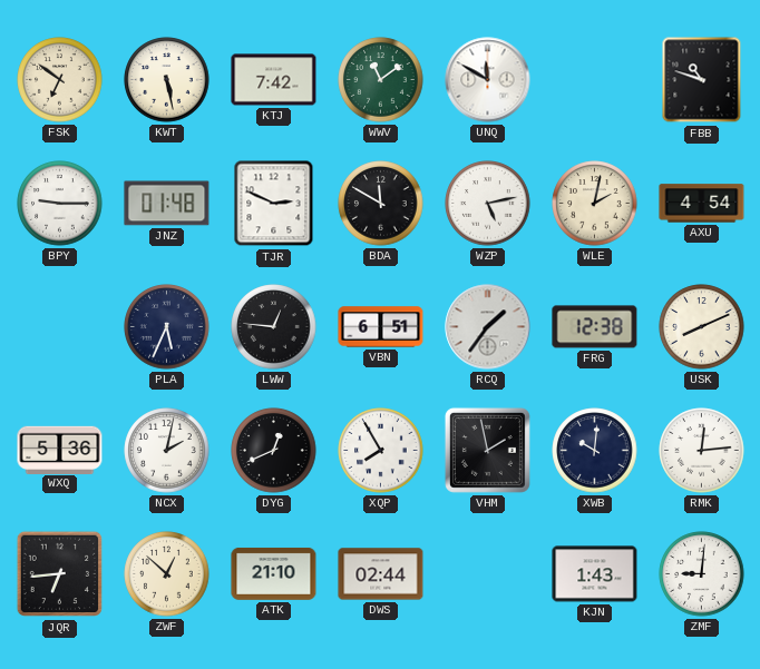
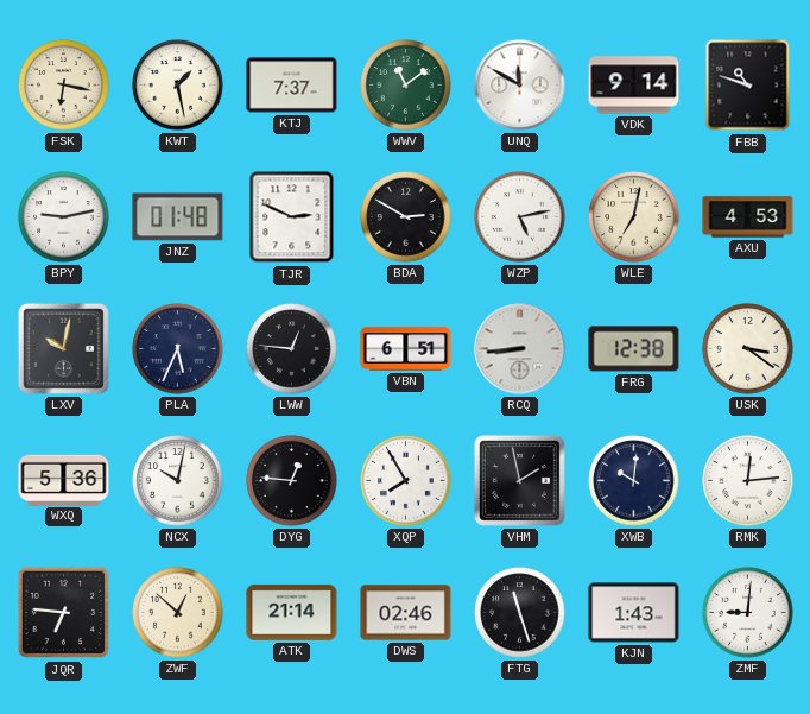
FSK: 6:51 -> 6:17 (64, 86)
KWT: 5:28 -> 1:28 (178, 86)
KTJ: 7:42 -> 7:37 (292, 86)
VDK: none -> 9:14 (634, 86)
BPY: 9:15 -> 9:13 (64, 217)
BDA: 11:50 -> 2:50 (406, 217)
WLE: 2:02 -> 7:02 (634, 217)
AXU: 4:54 -> 4:53 (748, 217)
LXV: none -> 10:02 (63, 348)
RCQ: 1:36 -> 8:44 (520, 349)
USK: 8:11 -> 3:21 (748, 349)
NCX: 2:02 -> 10:02 (178, 481)
DYG: 12:41 -> 12:46 (292, 481)
JQR: 6:44 -> 6:46 (64, 613)
ATK: 21:10 -> 21:14 (292, 612)
DWS: 02:44 -> 02:46 (406, 613)
FTG: none -> 11:27 (520, 613)
